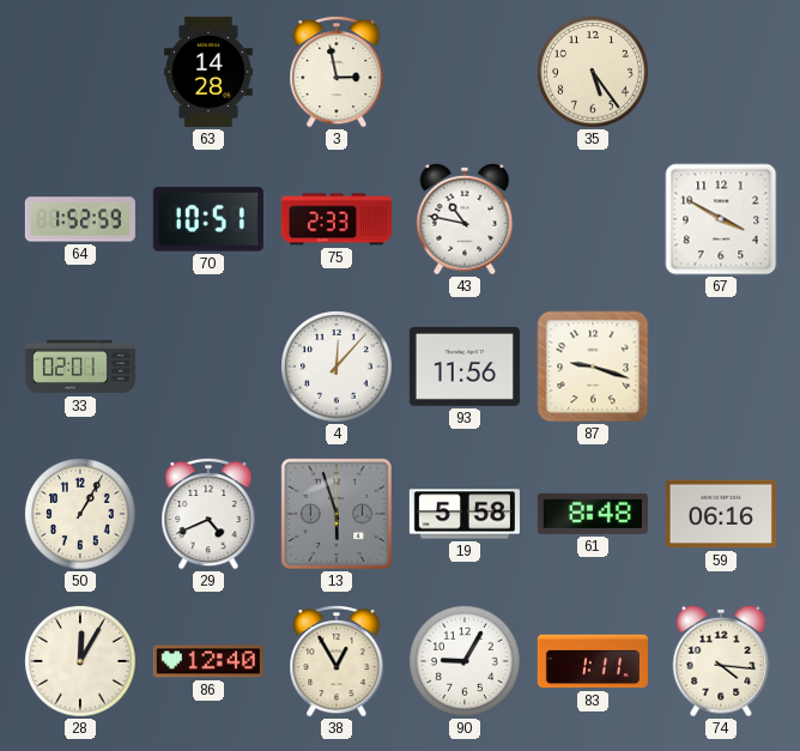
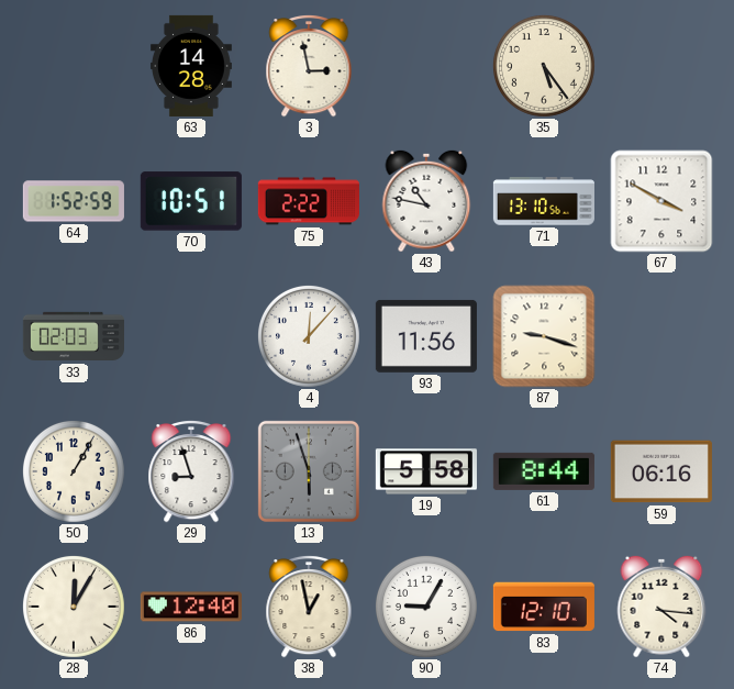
75: 2:33 -> 2:22 (309, 201)
71: none -> 13:10 (544, 201)
33: 02:01 -> 02:03 (74, 336)
29: 4:41 -> 8:57 (191, 471)
61: 8:48 -> 8:44 (544, 471)
38: 12:55 -> 12:58 (309, 607)
83: 1:11 -> 12:10 (544, 607)
